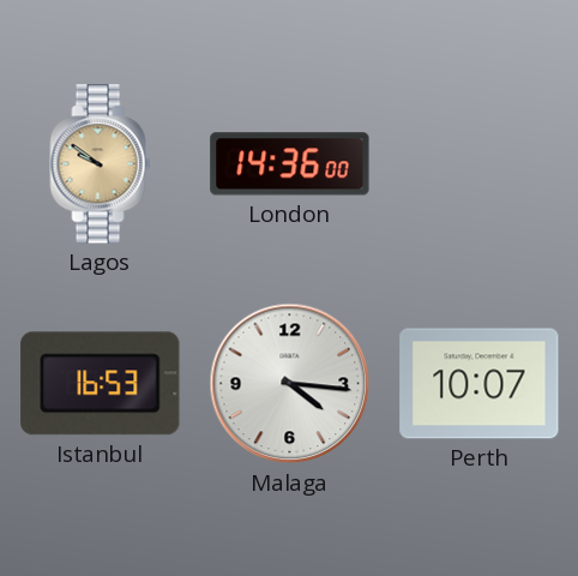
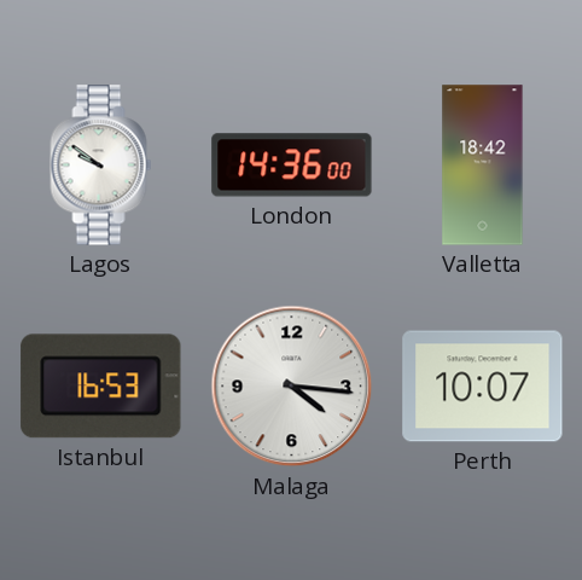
Lagos dial: champagne -> white (101, 166)
Valletta: none -> 18:42 (483, 166)
